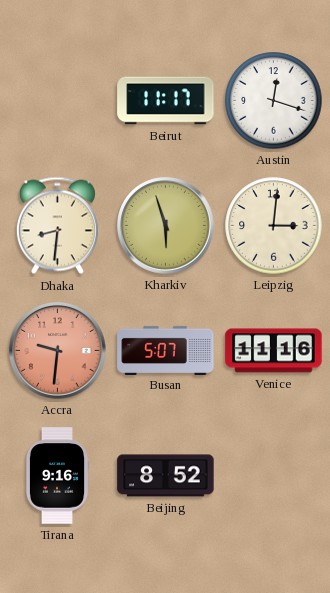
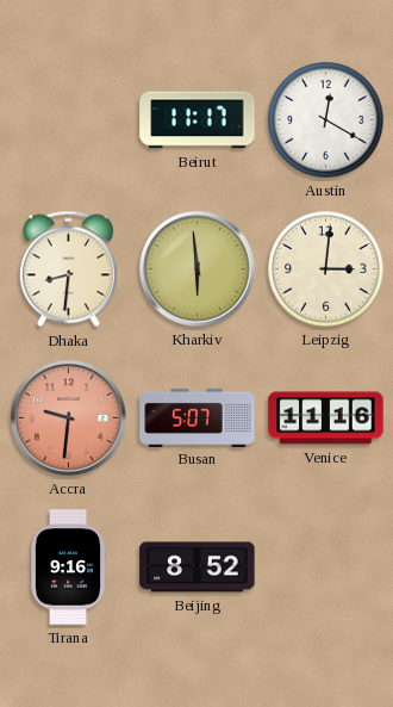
Austin: 12:18 -> 12:20 (326, 120)
Kharkiv: 5:57 -> 5:59 (198, 269)
